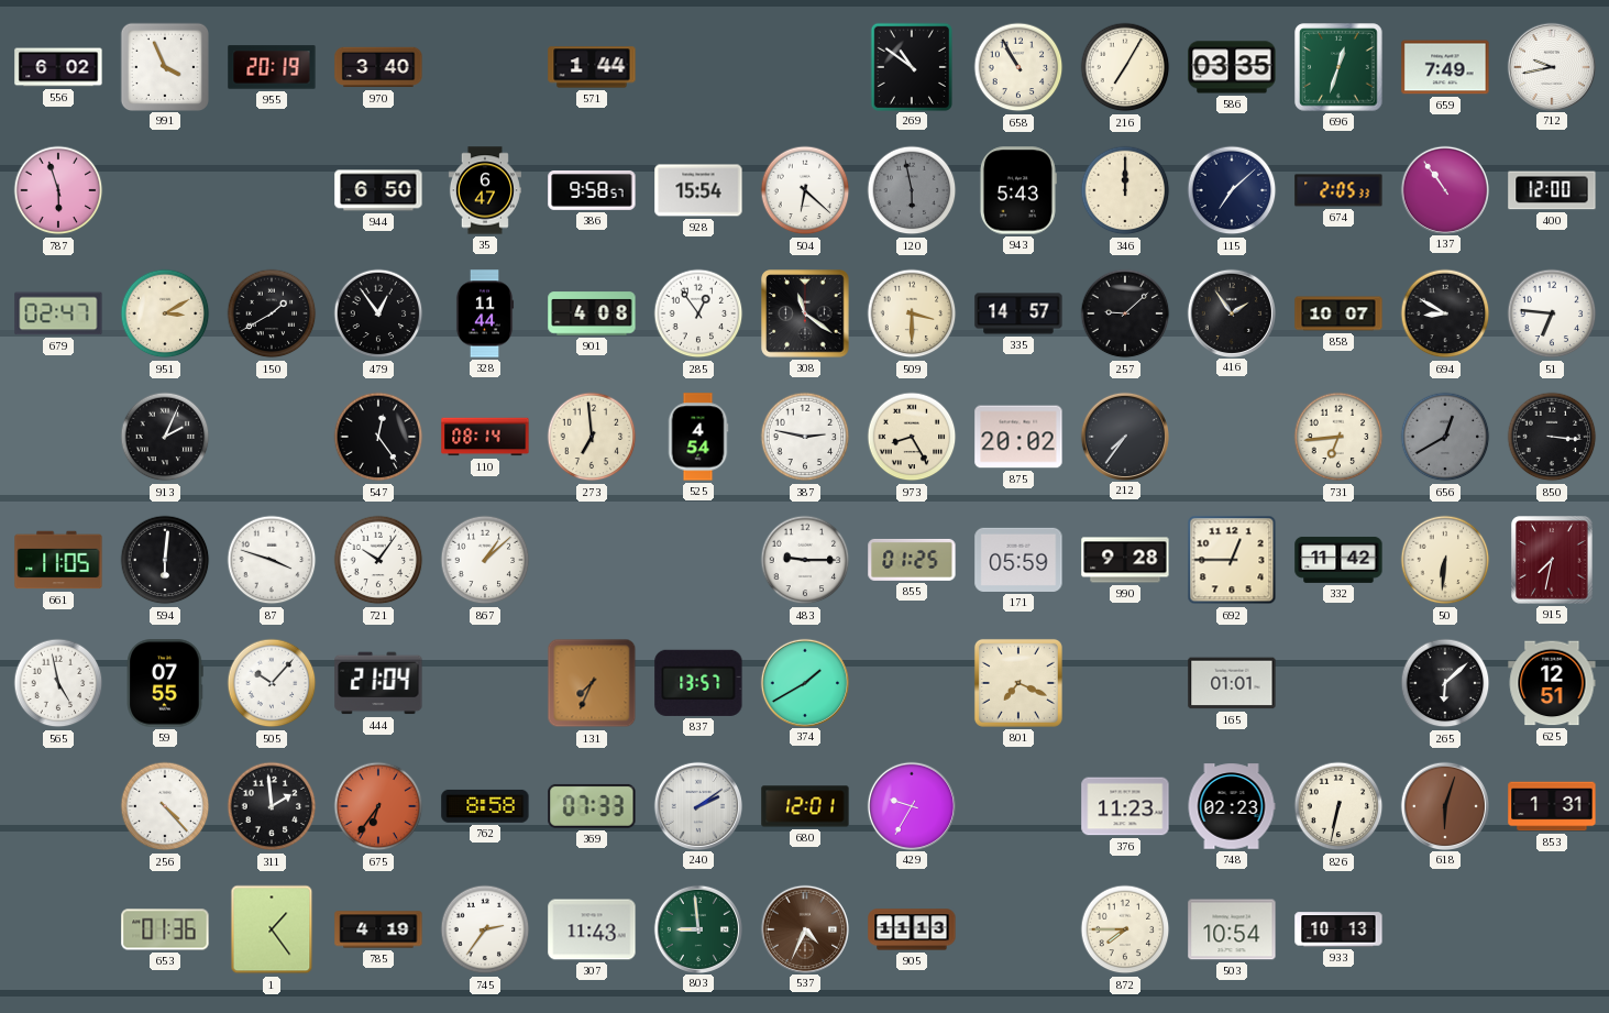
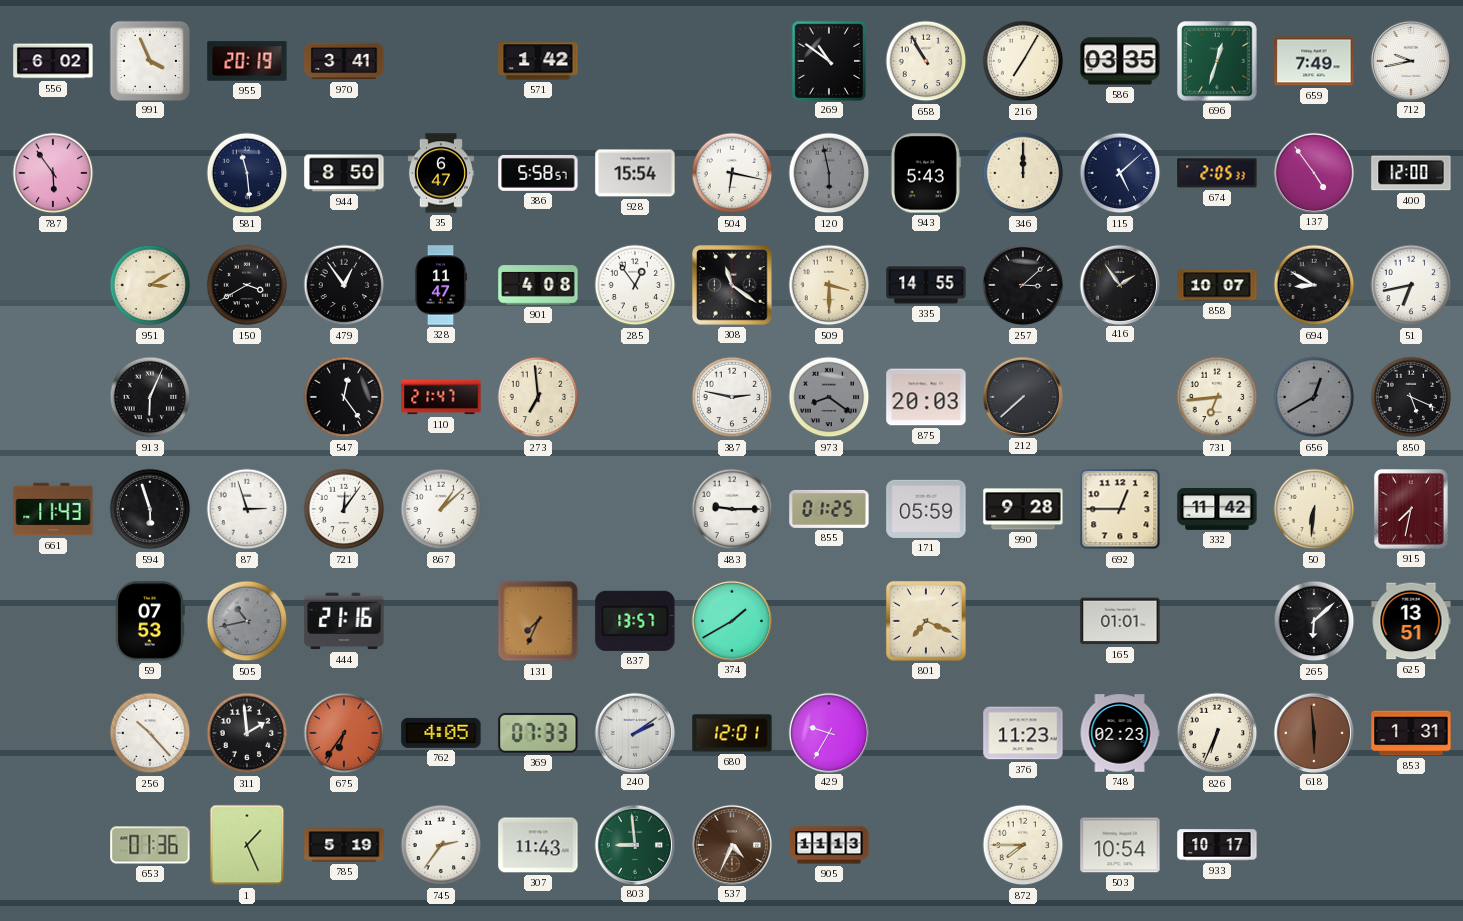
970: 3:40 -> 3:41 (344, 61)
571: 1:44 -> 1:42 (538, 61)
787: 5:57 -> 5:54 (53, 173)
581: none -> 11:29 (247, 173)
944: 6:50 -> 8:50 (344, 173)
386: 9:58 -> 5:58 (538, 173)
504: 6:22 -> 6:17 (732, 173)
115: 7:08 -> 5:08 (1120, 173)
137: 10:54 -> 4:54 (1313, 172)
679: 02:47 -> none (58, 313)
150: 1:40 -> 3:40 (247, 285)
328: 11:44 -> 11:47 (441, 285)
335: 14:57 -> 14:55 (926, 285)
257: 9:08 -> 3:08 (1023, 285)
51: 6:46 -> 6:43 (1411, 285)
913: 2:04 -> 6:04 (150, 397)
110: 08:14 -> 21:47 (441, 397)
525: 4:54 -> none (698, 437)
973: 8:25 -> 8:21 (829, 397)
973 dial: cream -> grey (829, 397)
875: 20:02 -> 20:03 (926, 397)
212: 7:36 -> 7:38 (1022, 396)
850: 3:16 -> 5:19 (1411, 397)
661: 11:05 -> 11:43 (53, 509)
594: 6:01 -> 5:57 (150, 509)
87: 3:48 -> 2:57 (247, 509)
721: 10:06 -> 12:06 (344, 509)
565: 4:58 -> none (58, 683)
59: 07:55 -> 07:53 (150, 621)
505: 10:07 -> 10:43 (247, 621)
505 dial: white -> grey (247, 621)
444: 21:04 -> 21:16 (344, 621)
625: 12:51 -> 13:51 (1411, 621)
256: 4:23 -> 10:23 (150, 733)
762: 8:58 -> 4:05 (441, 733)
826: 6:32 -> 6:34 (1217, 733)
618: 6:03 -> 5:59 (1313, 732)
1: 1:24 -> 1:26 (247, 845)
785: 4:19 -> 5:19 (344, 845)
933: 10:13 -> 10:17 (1217, 845)
